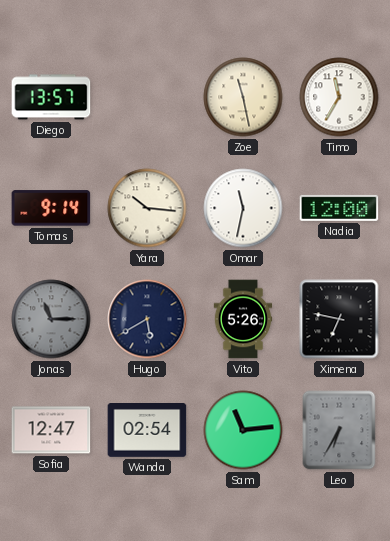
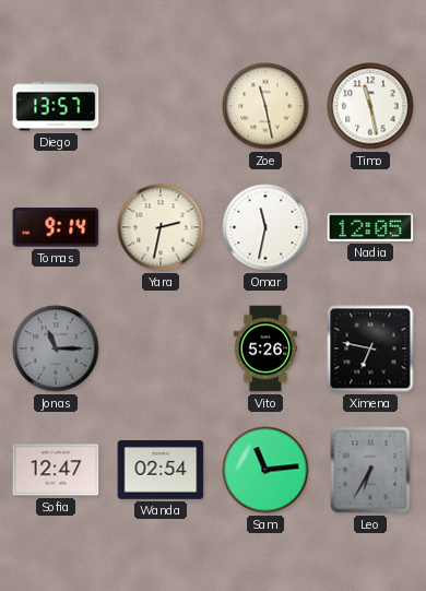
Timo: 11:35 -> 11:28 (370, 106)
Yara: 10:16 -> 2:32 (161, 227)
Nadia: 12:00 -> 12:05 (370, 227)
Hugo: 5:40 -> none (147, 319)
